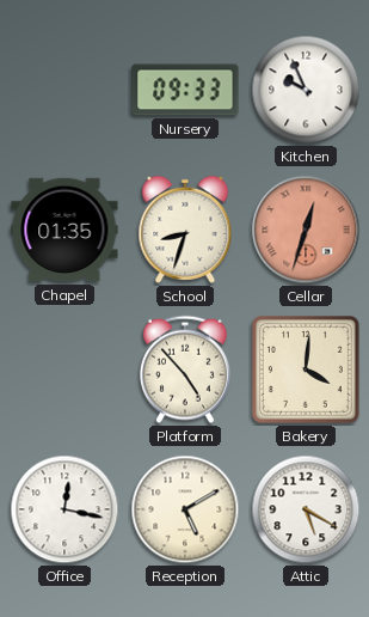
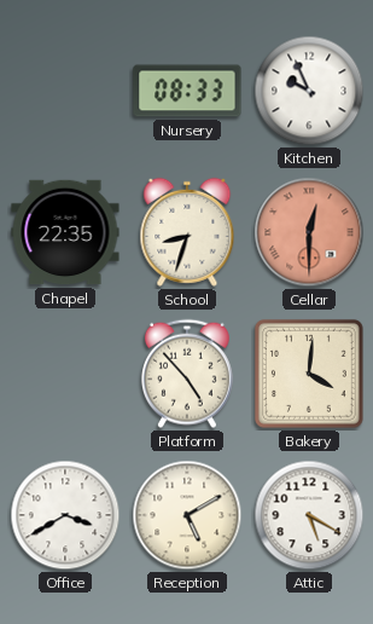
Nursery: 09:33 -> 08:33 (187, 91)
Chapel: 01:35 -> 22:35 (65, 232)
Cellar: 12:33 -> 12:30 (309, 232)
Office: 12:17 -> 3:40 (65, 515)
